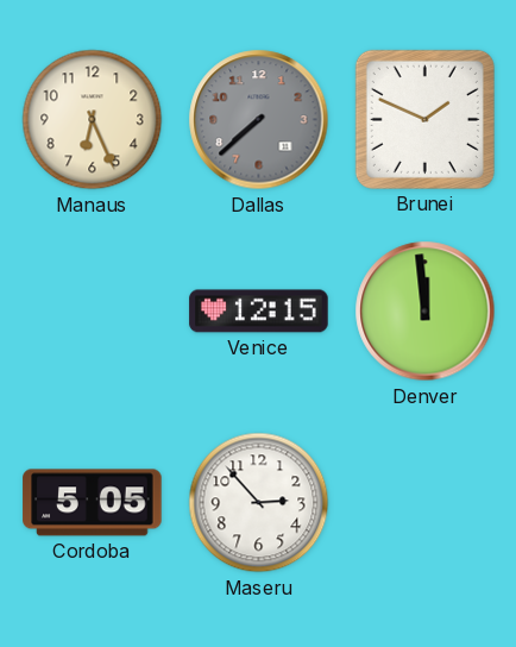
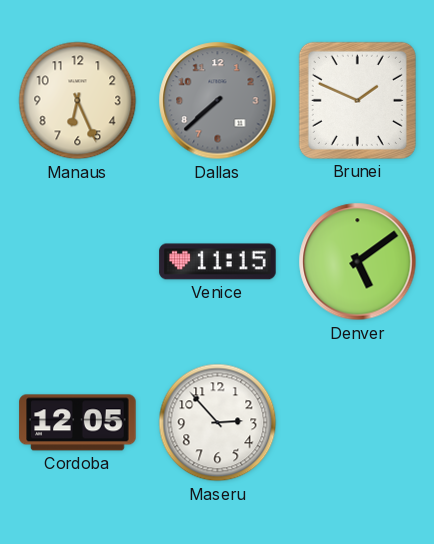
Venice: 12:15 -> 11:15 (218, 262)
Denver: 11:59 -> 5:09 (358, 262)
Cordoba: 5:05 -> 12:05 (78, 423)
